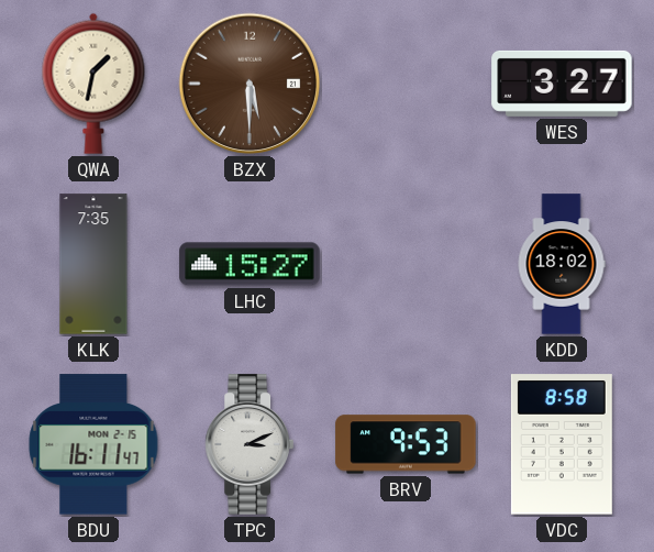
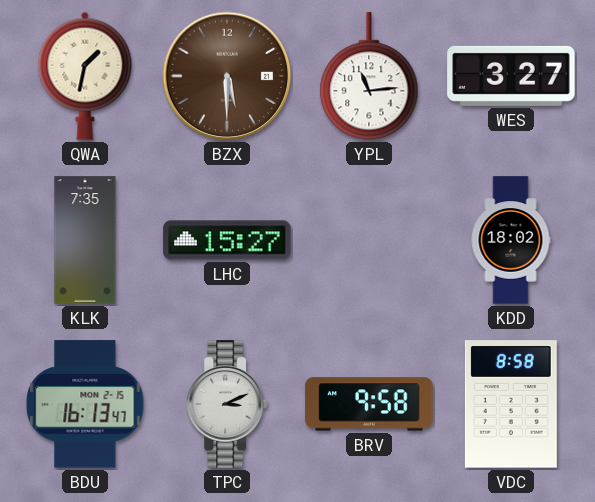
YPL: none -> 11:14 (369, 77)
BDU: 16:11 -> 16:13 (85, 404)
BRV: 9:53 -> 9:58 (369, 404)
